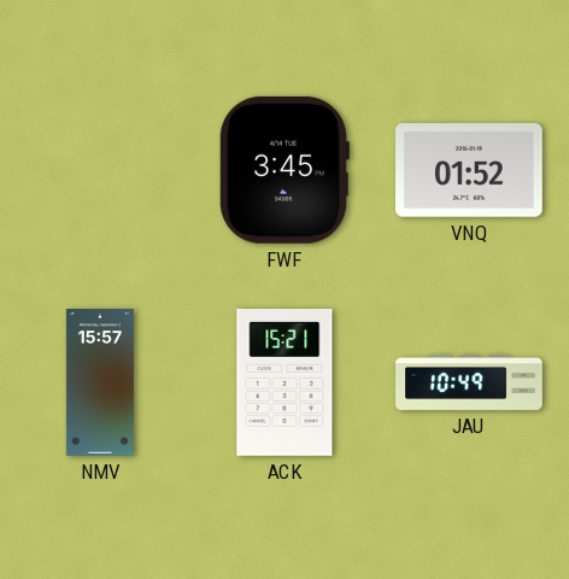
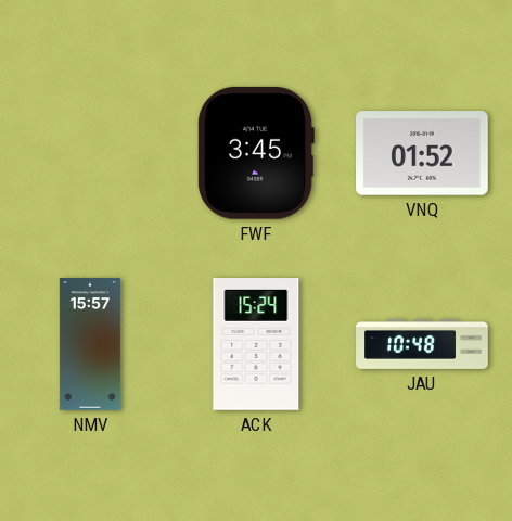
ACK: 15:21 -> 15:24 (256, 345)
JAU: 10:49 -> 10:48 (422, 344)
